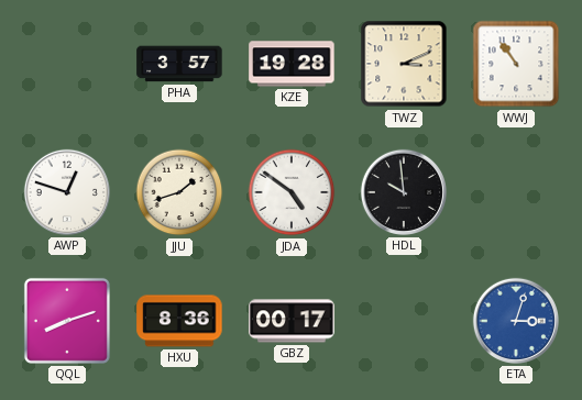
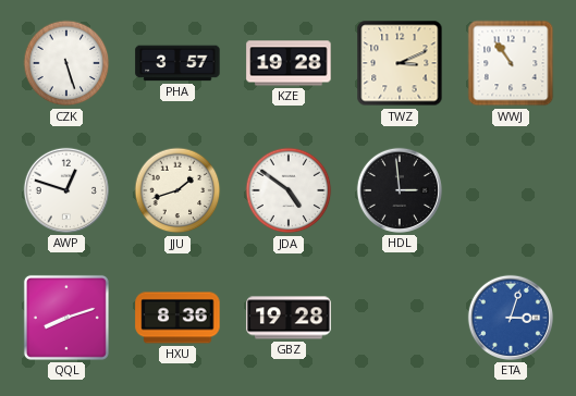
CZK: none -> 5:27 (66, 63)
HDL: 9:59 -> 2:59 (400, 190)
GBZ: 00:17 -> 19:28 (289, 318)
